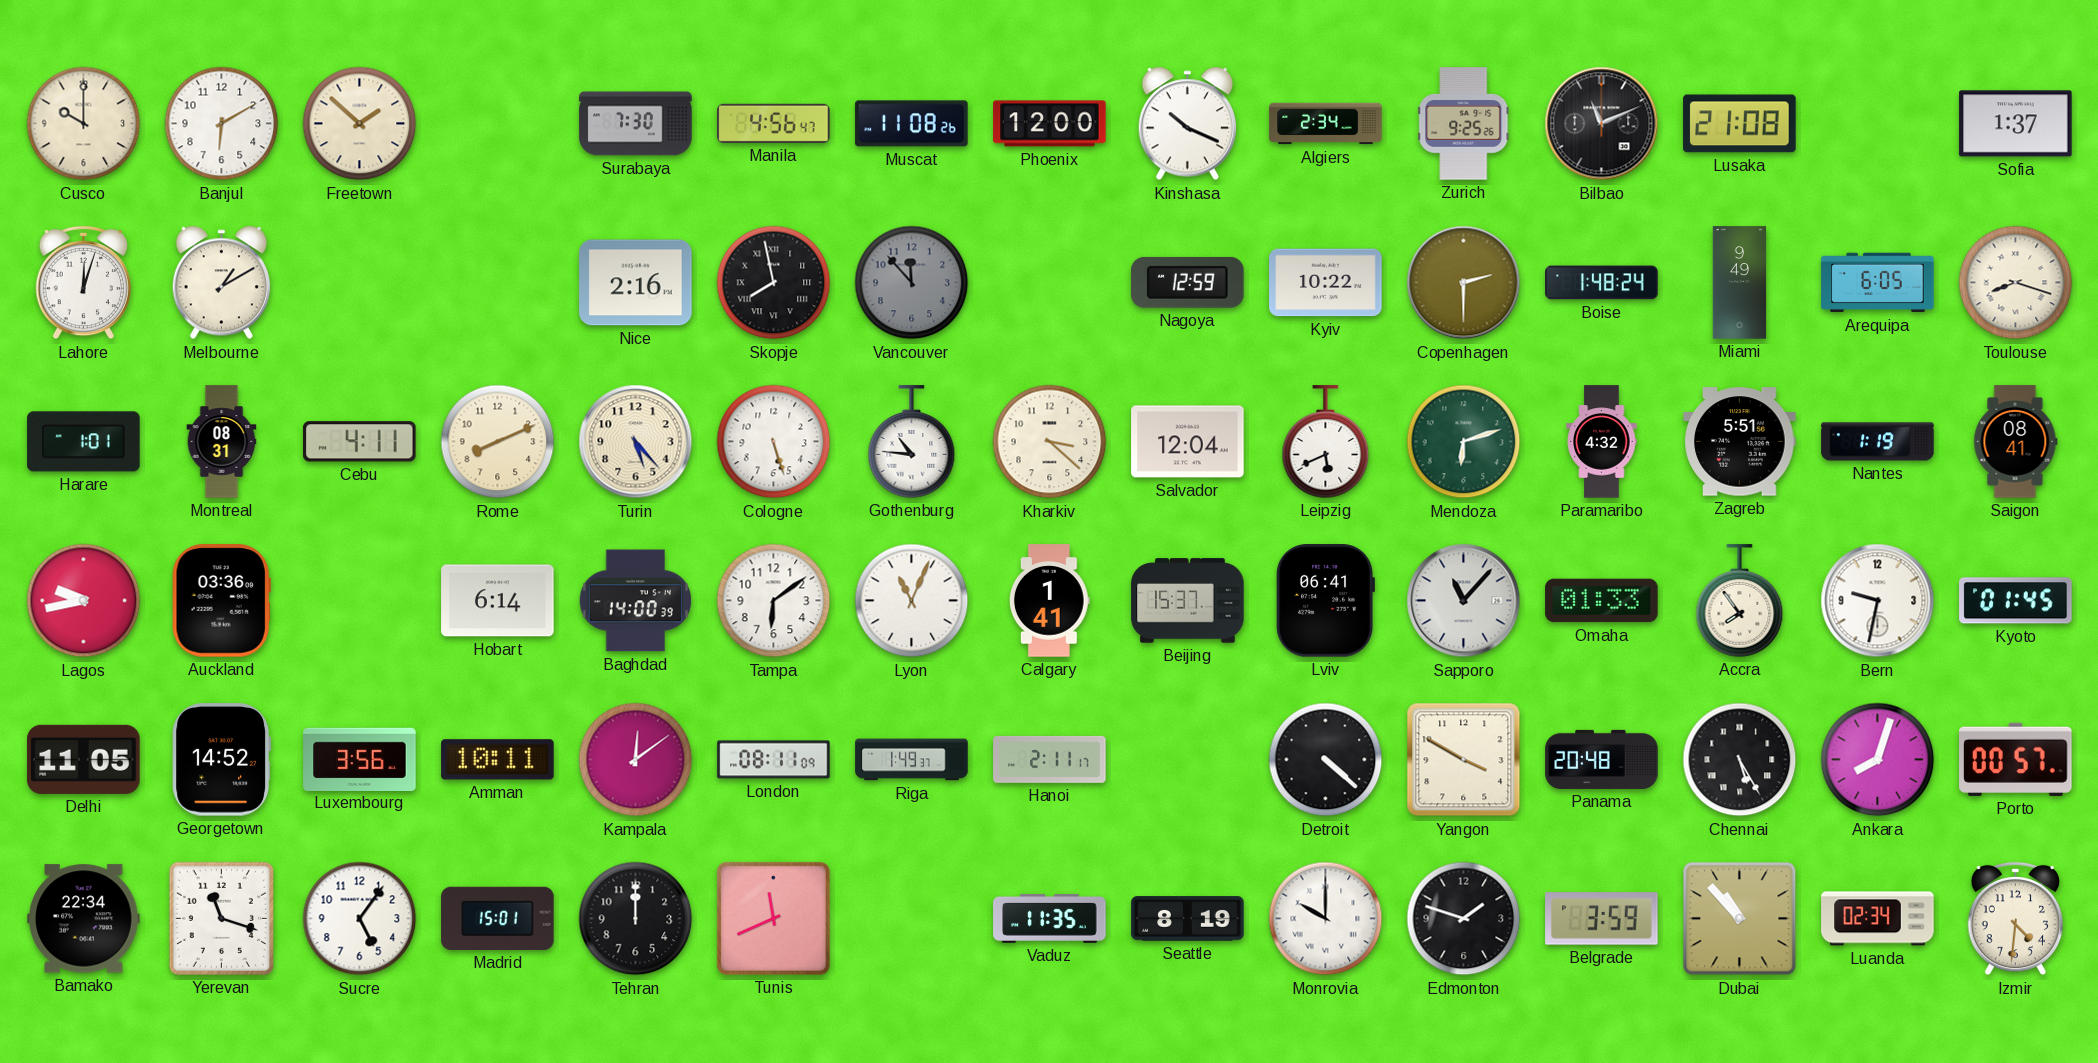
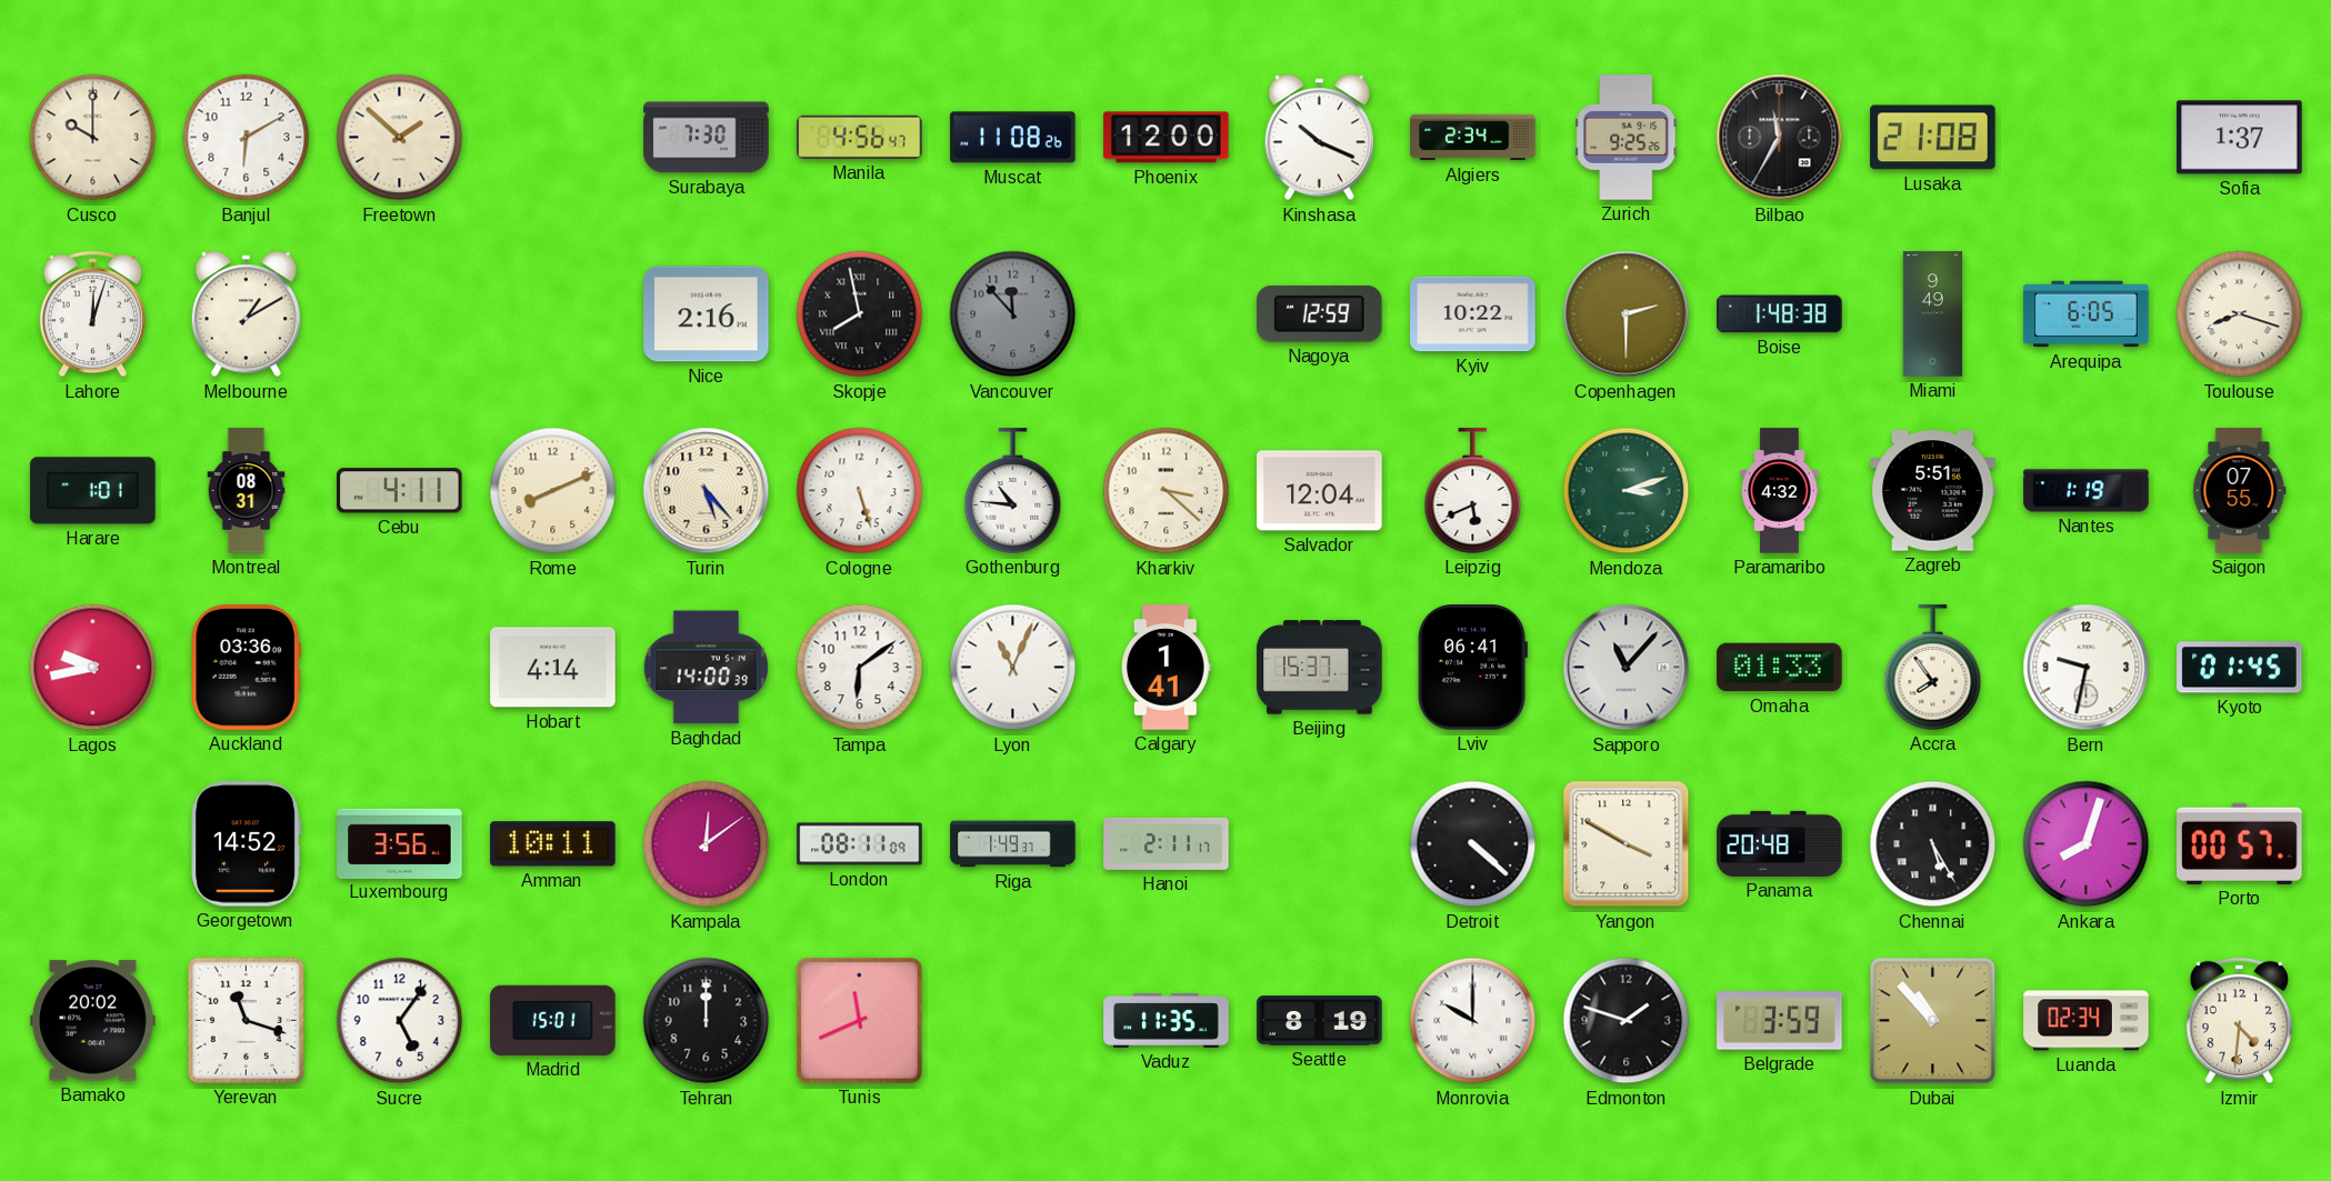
Bilbao: 11:11 -> 11:35 (1780, 138)
Boise: 1:48:24 -> 1:48:38 (1780, 314)
Mendoza: 6:12 -> 3:12 (1627, 491)
Saigon: 08:41 -> 07:55 (2240, 491)
Hobart: 6:14 -> 4:14 (553, 668)
Delhi: 11:05 -> none (84, 759)
Bamako: 22:34 -> 20:02 (93, 1021)
